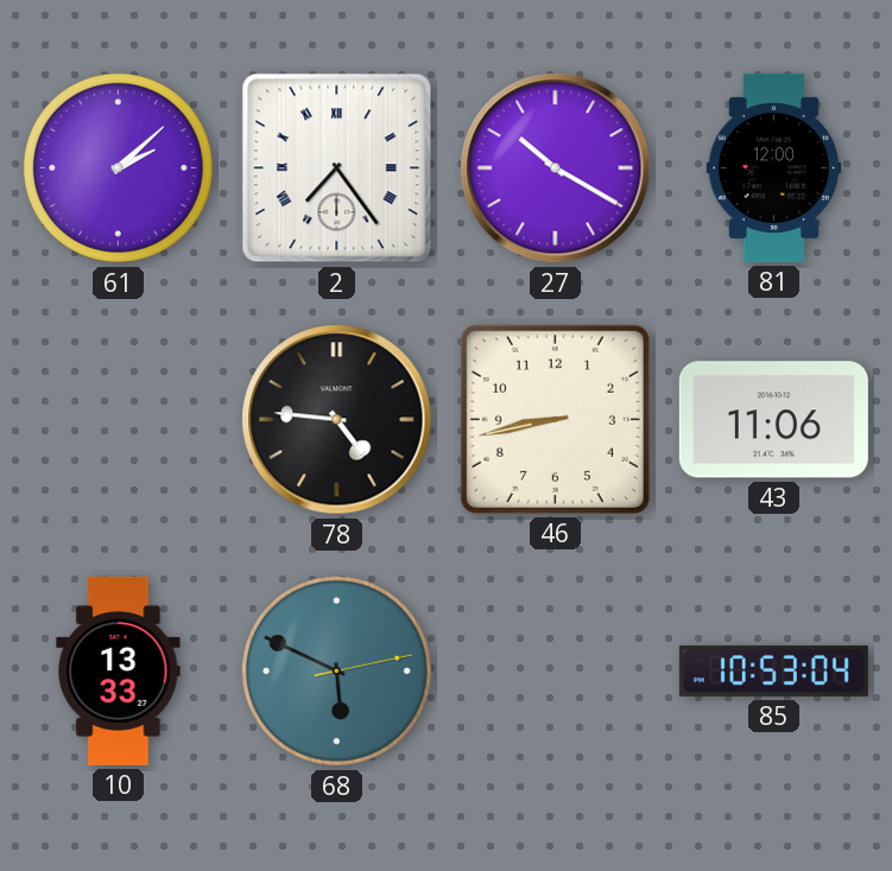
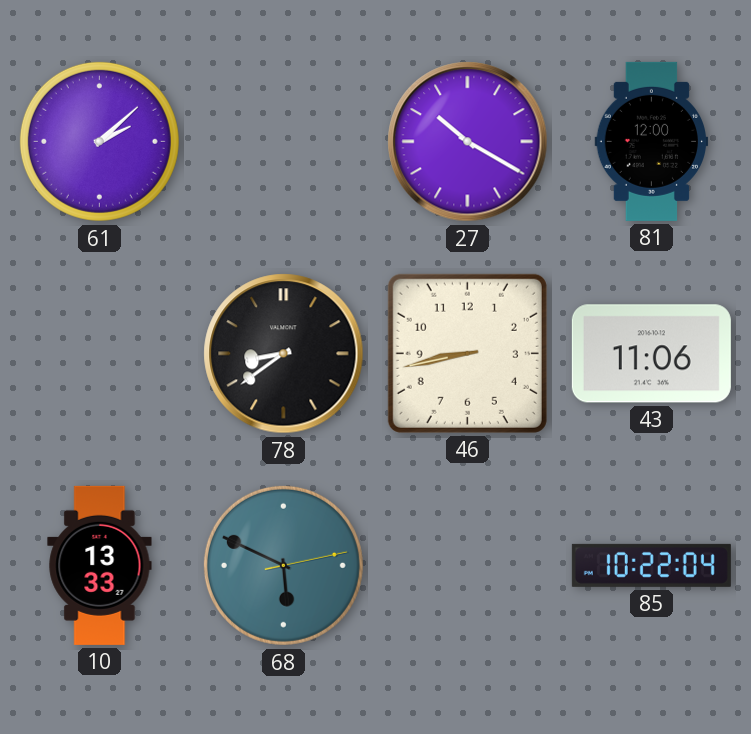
2: 7:24 -> none (337, 169)
78: 4:46 -> 8:39 (284, 354)
85: 10:53 -> 10:22 (651, 565)
